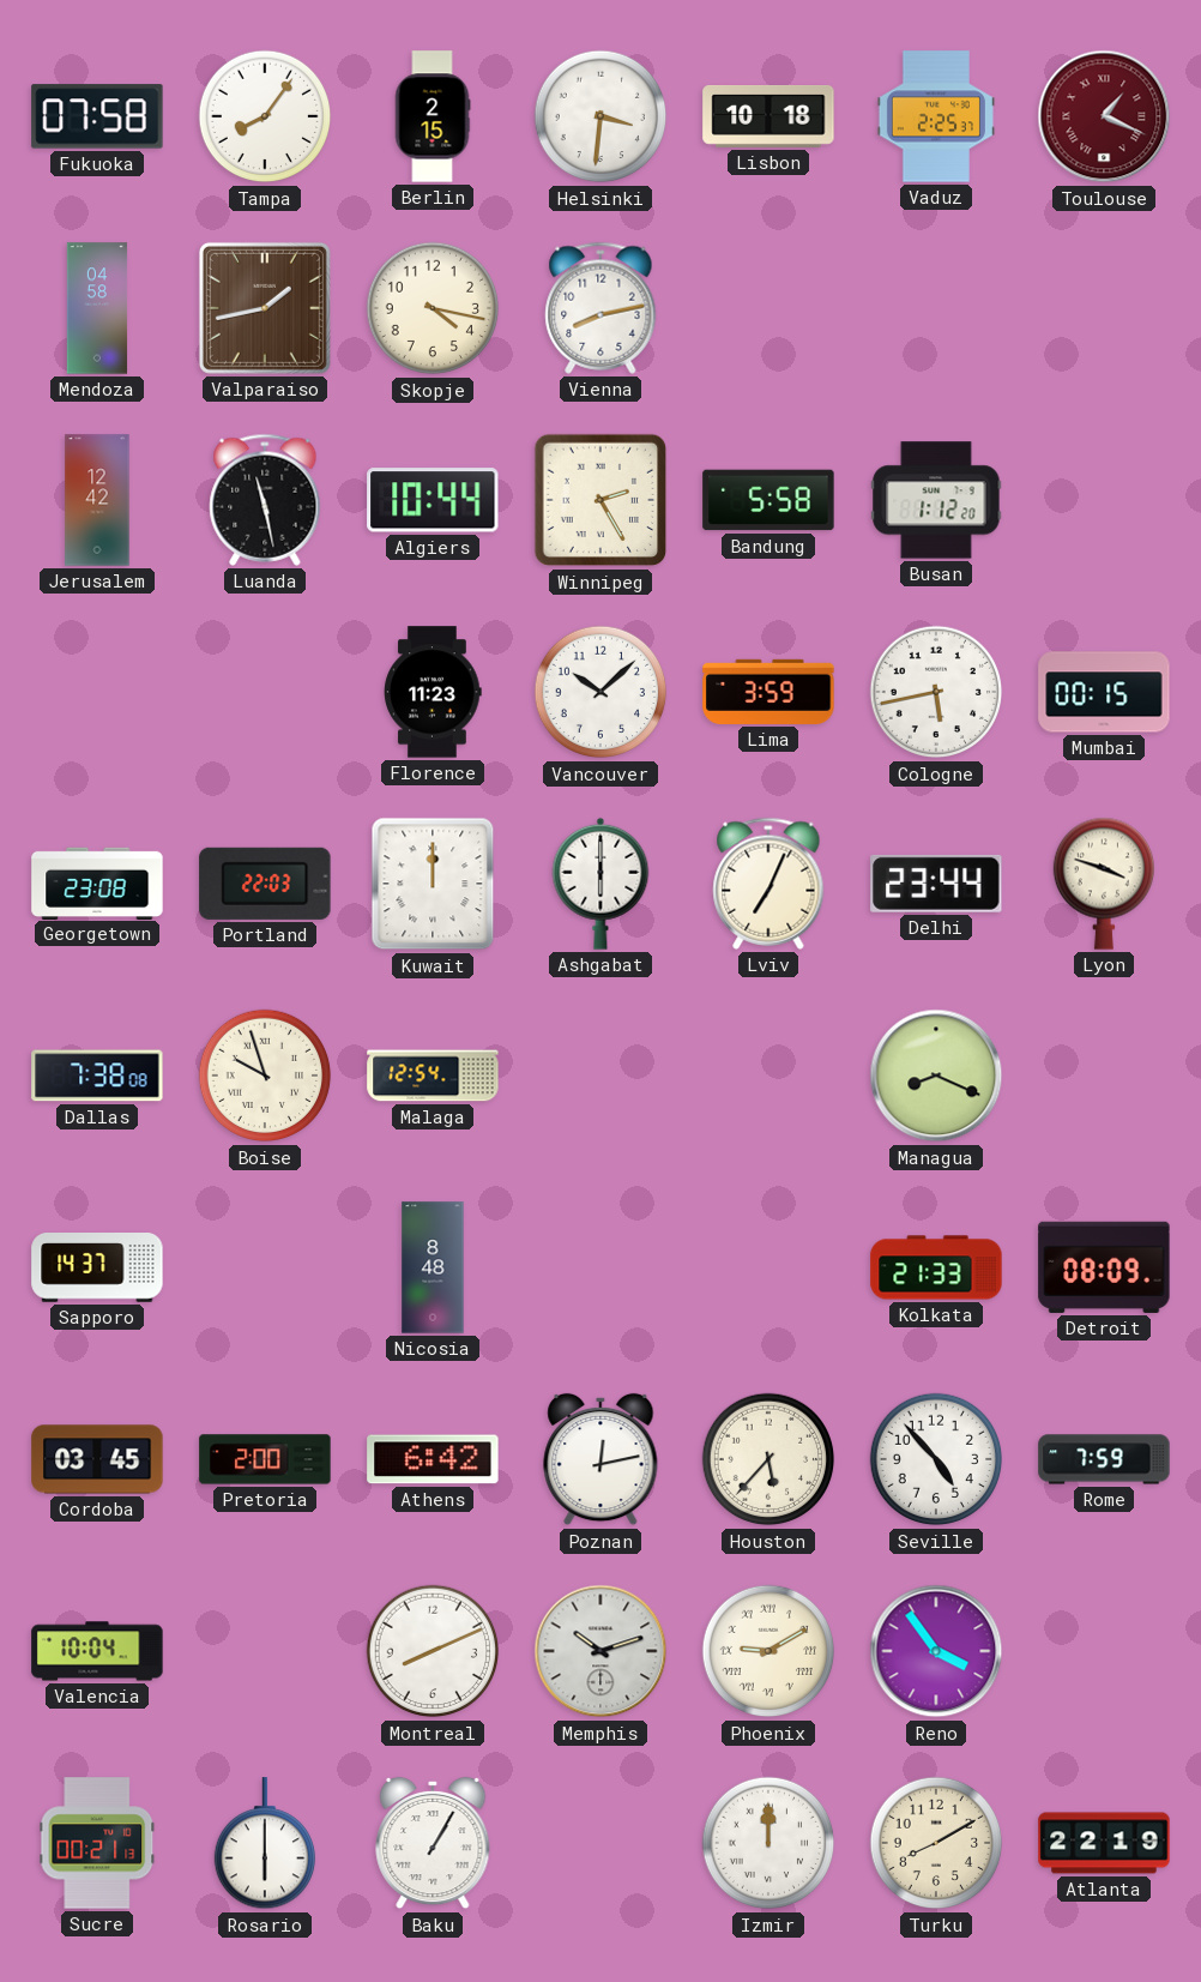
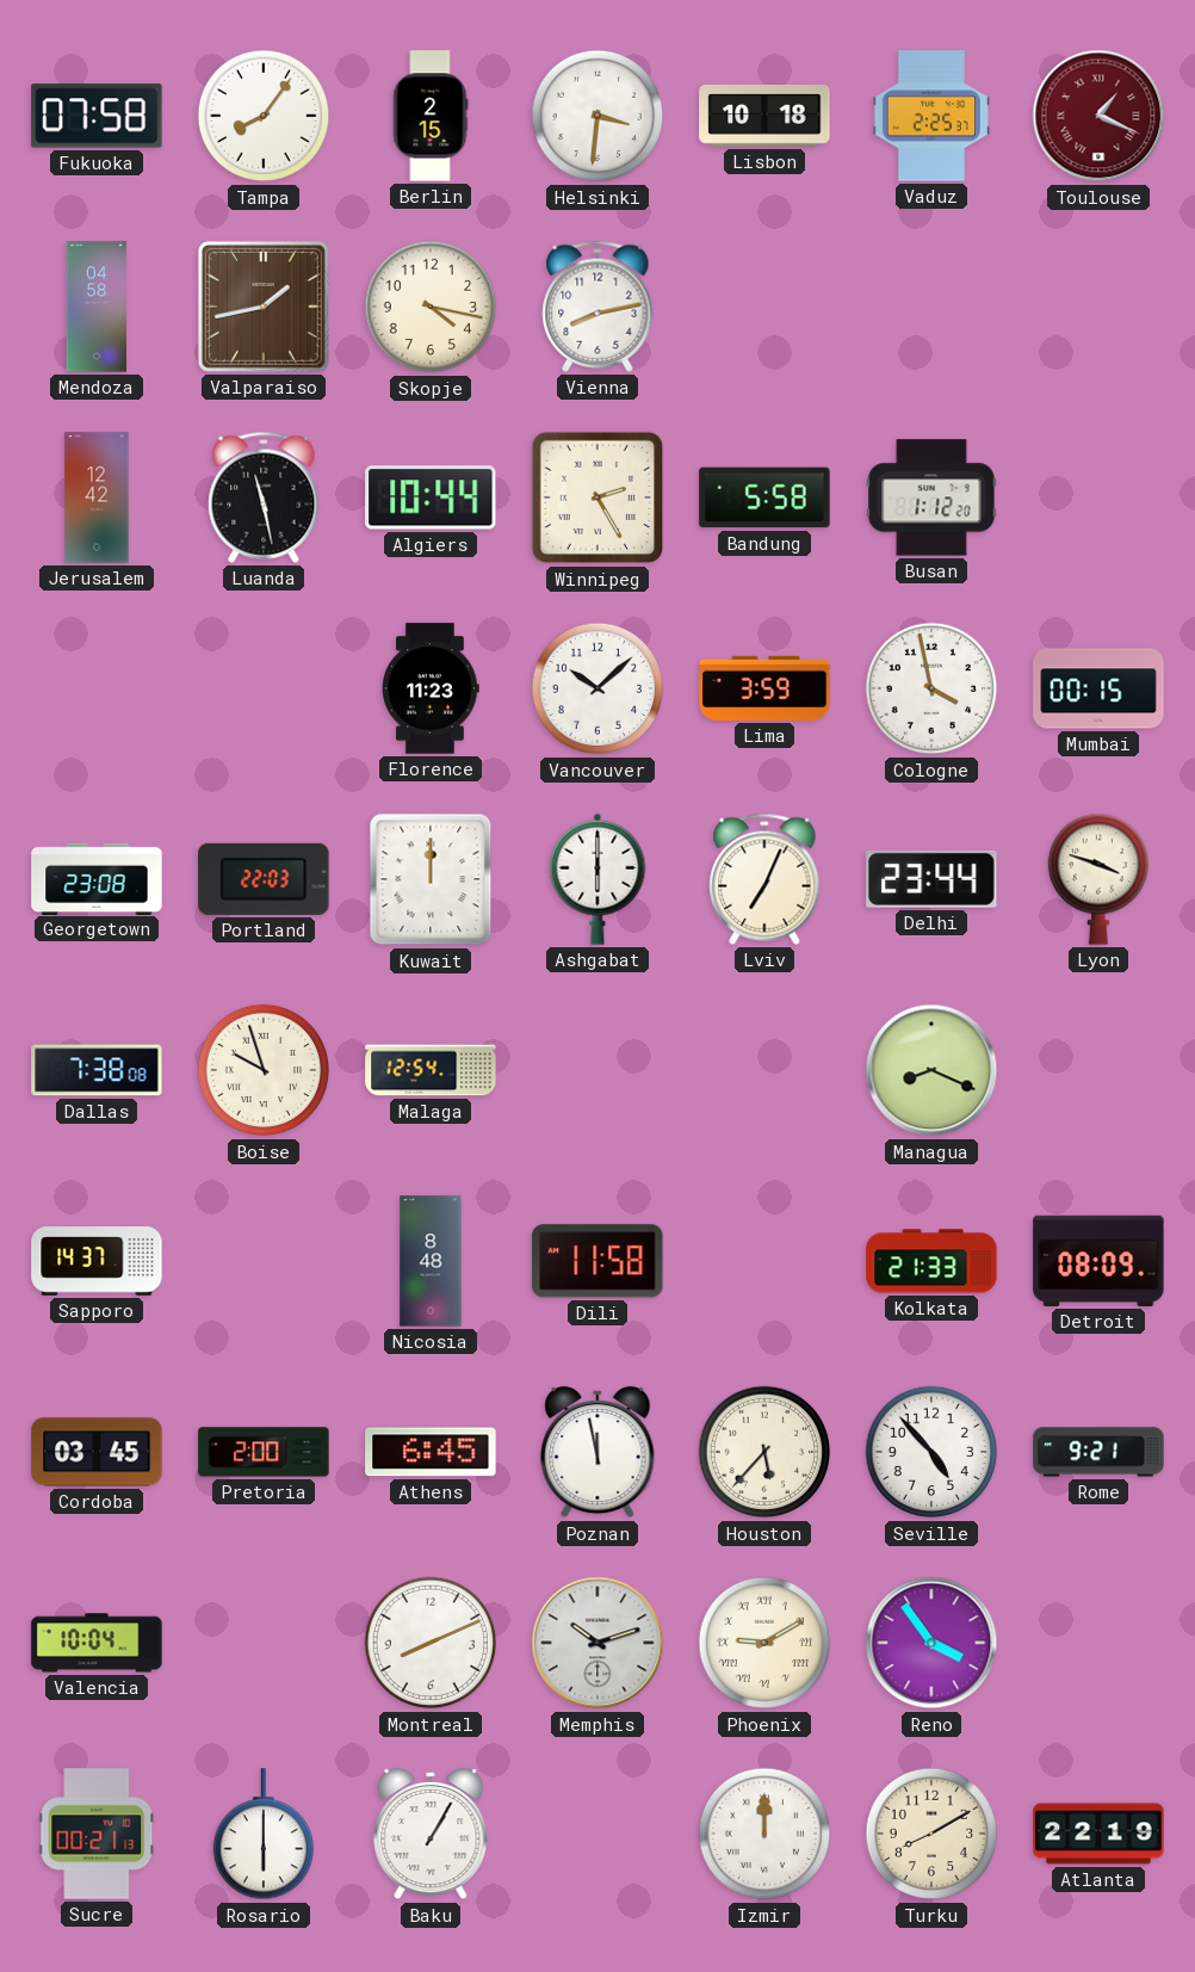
Cologne: 5:43 -> 3:58 (931, 688)
Dili: none -> 11:58 (597, 1261)
Athens: 6:42 -> 6:45 (431, 1452)
Poznan: 12:13 -> 11:58 (597, 1452)
Rome: 7:59 -> 9:21 (1098, 1452)
